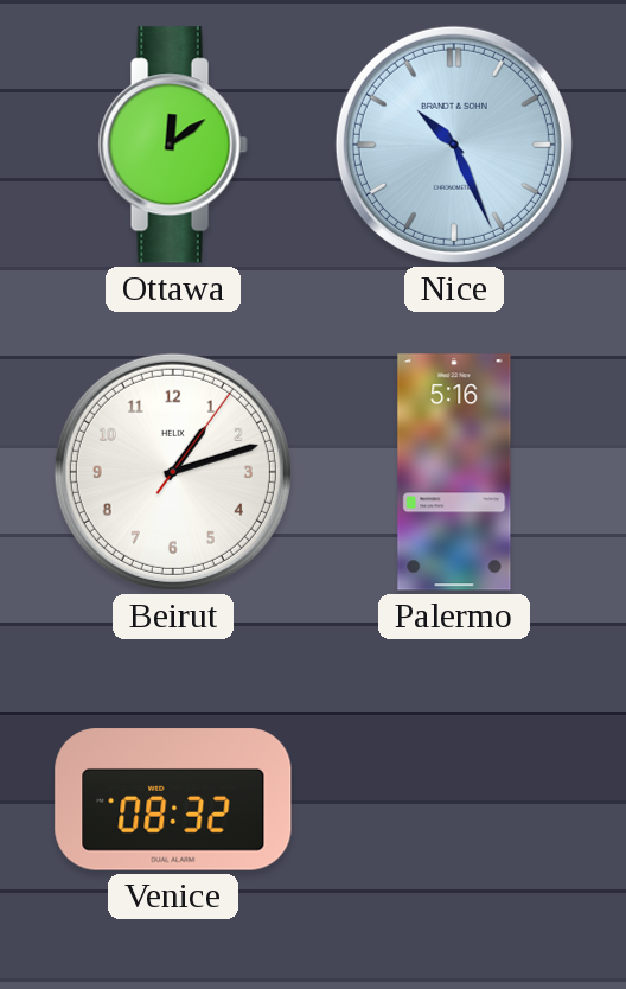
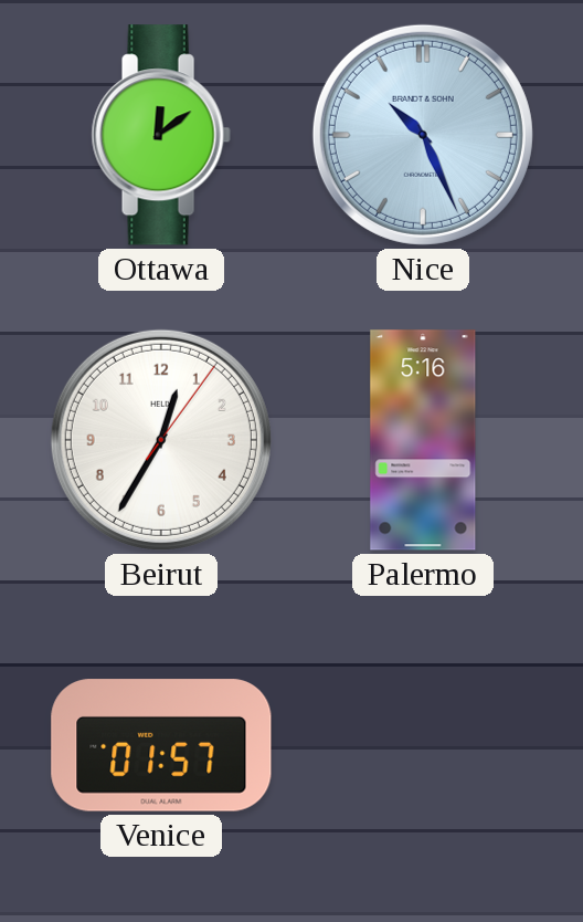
Beirut: 1:12 -> 12:35 (161, 440)
Venice: 08:32 -> 01:57 (161, 745)
